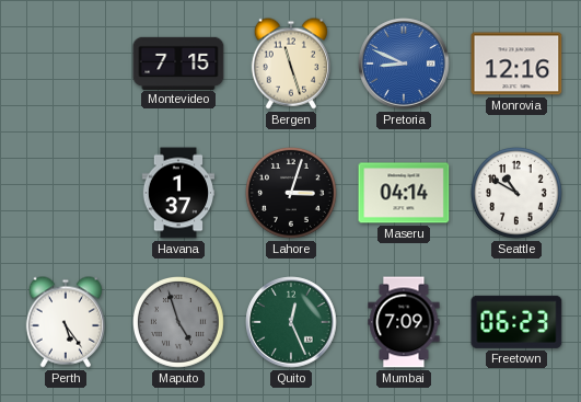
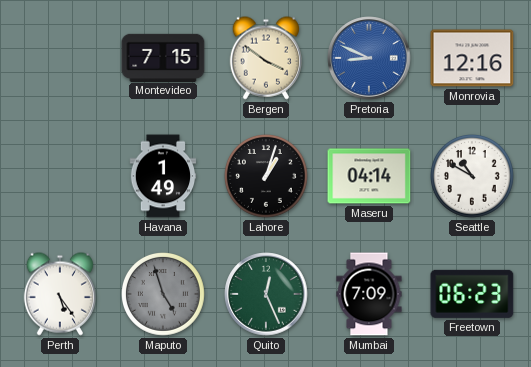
Bergen: 11:27 -> 3:51 (265, 58)
Havana: 1:37 -> 1:49 (163, 176)
Lahore: 3:03 -> 1:03 (267, 177)
